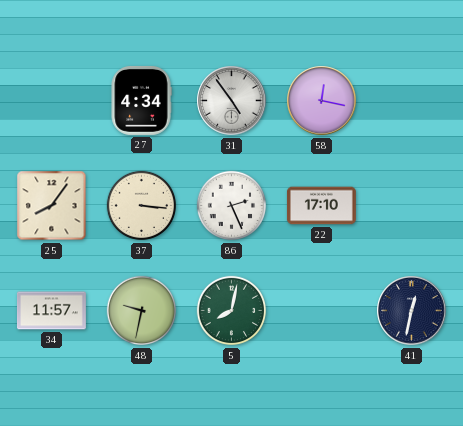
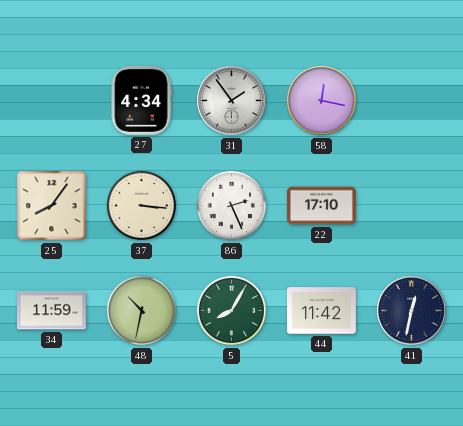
31: 4:54 -> 1:54 (232, 101)
34: 11:57 -> 11:59 (51, 311)
48: 9:32 -> 10:32 (142, 311)
5: 8:02 -> 8:05 (232, 311)
44: none -> 11:42 (321, 311)
